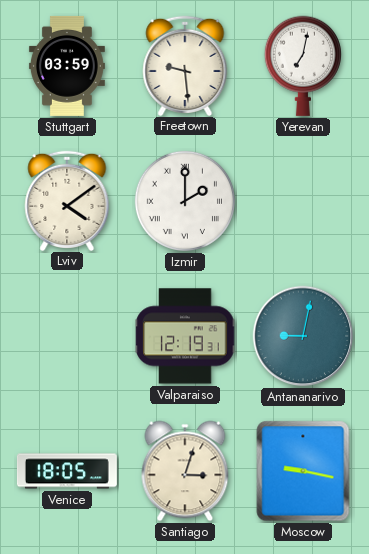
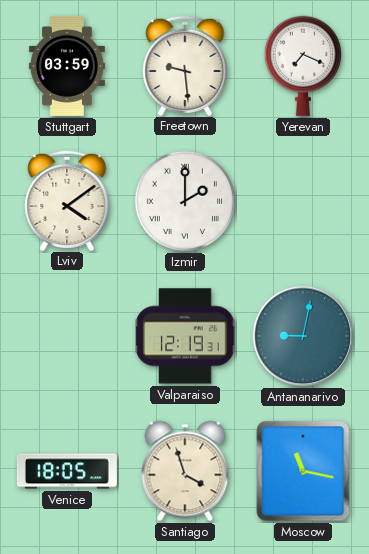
Yerevan: 7:02 -> 7:19 (303, 66)
Santiago: 3:03 -> 3:57 (185, 471)
Moscow: 9:17 -> 11:17 (303, 471)
